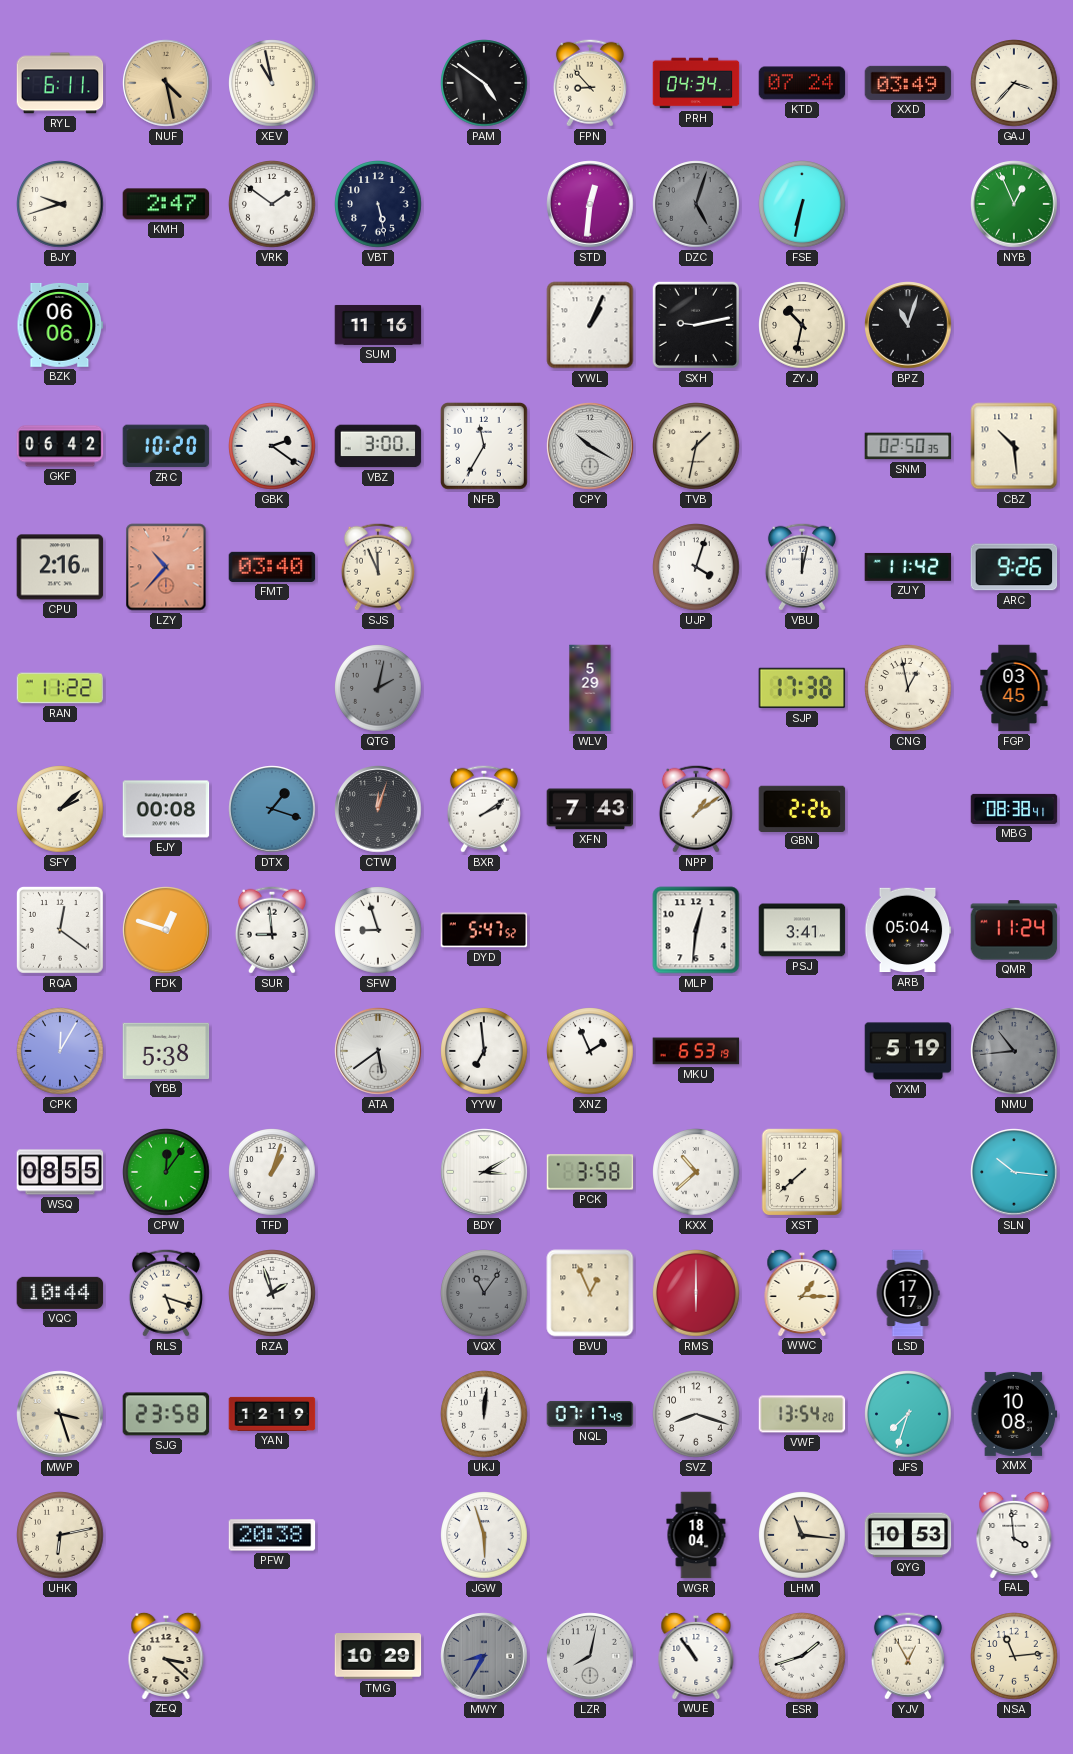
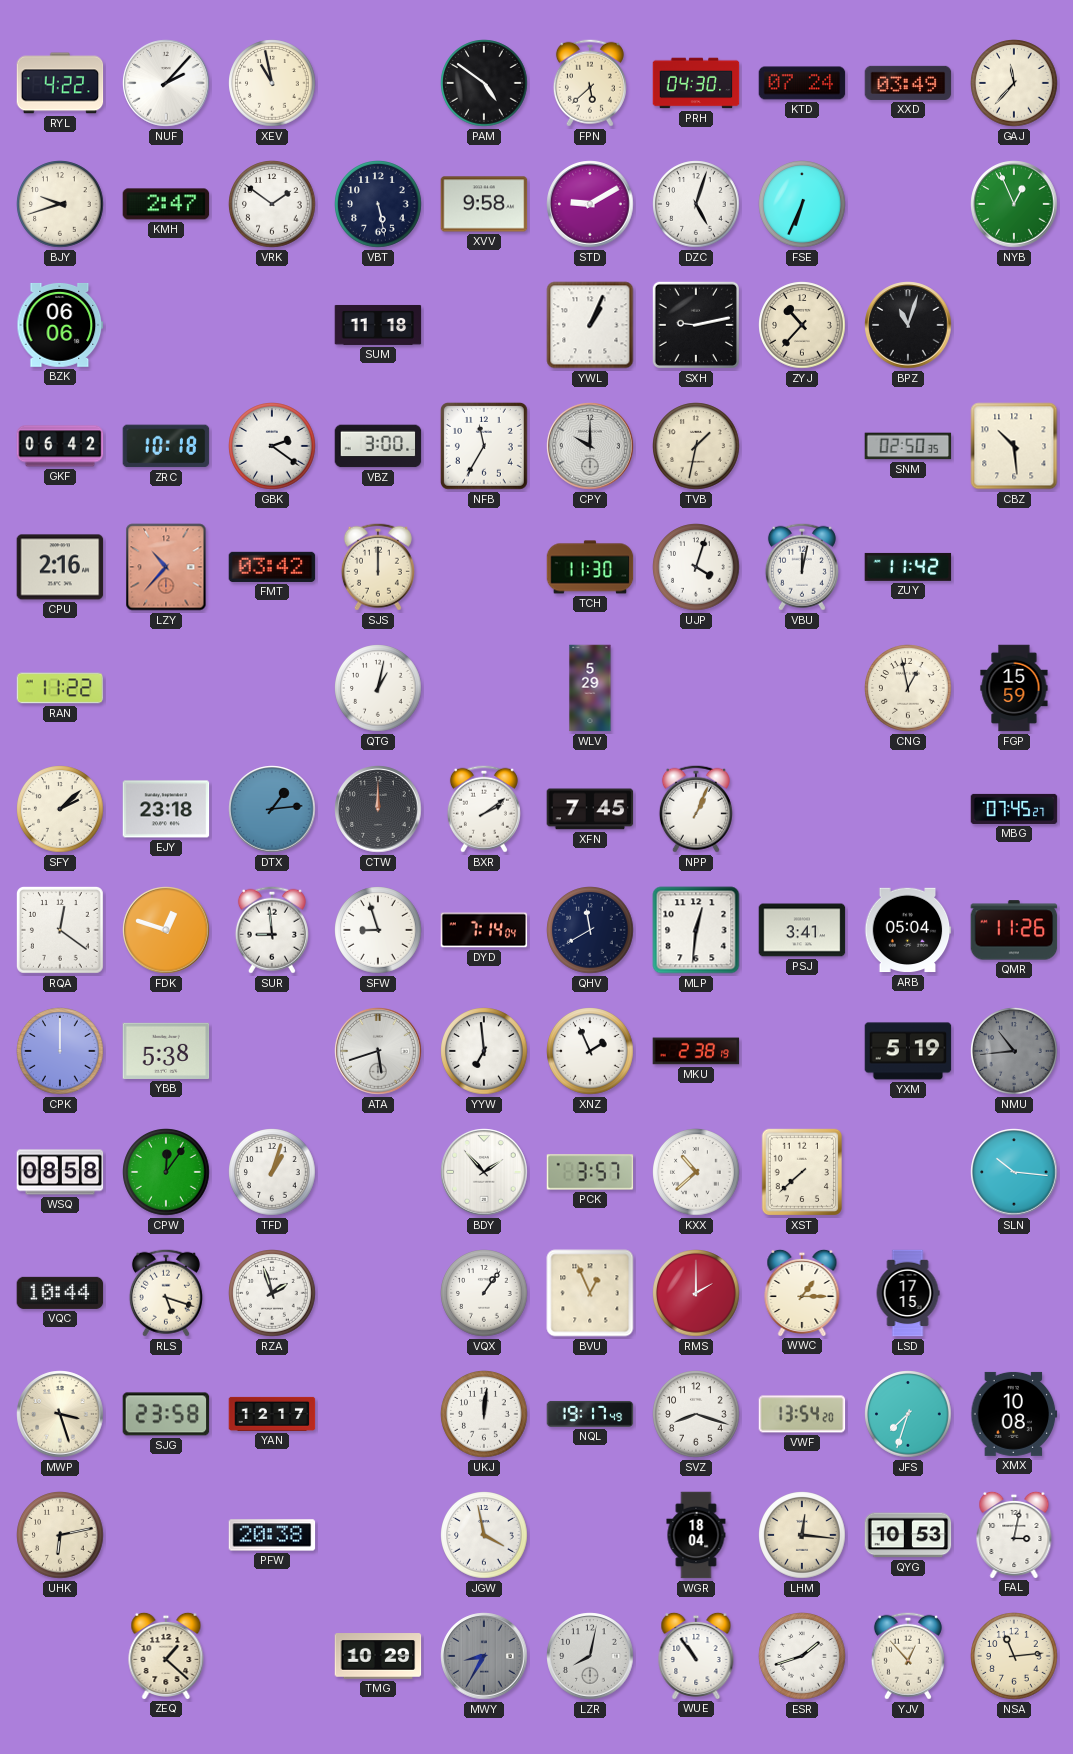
RYL: 6:11 -> 4:22 (60, 83)
NUF: 4:28 -> 2:07 (166, 83)
NUF dial: champagne -> white (166, 83)
FPN: 8:53 -> 5:38 (590, 83)
PRH: 04:34 -> 04:30 (696, 83)
GAJ: 3:37 -> 11:37 (1014, 83)
XVV: none -> 9:58 (484, 204)
STD: 12:31 -> 9:10 (590, 204)
DZC dial: grey -> white (696, 204)
FSE: 6:32 -> 6:34 (802, 204)
SUM: 11:16 -> 11:18 (378, 325)
ZYJ: 10:32 -> 10:37 (802, 325)
ZRC: 10:20 -> 10:18 (166, 446)
CPY: 10:20 -> 10:00 (590, 446)
FMT: 03:40 -> 03:42 (272, 567)
SJS: 11:56 -> 12:00 (378, 567)
TCH: none -> 11:30 (590, 567)
ARC: 9:26 -> none (1014, 567)
QTG: 2:02 -> 1:02 (378, 688)
QTG dial: grey -> white (378, 688)
SJP: 17:38 -> none (802, 688)
FGP: 03:45 -> 15:59 (1014, 688)
EJY: 00:08 -> 23:18 (166, 809)
DTX: 1:18 -> 1:14 (272, 809)
CTW: 12:03 -> 12:00 (378, 809)
XFN: 7:43 -> 7:45 (590, 809)
NPP: 1:09 -> 1:04 (696, 809)
GBN: 2:26 -> none (802, 808)
MBG: 08:38 -> 07:45 (1014, 809)
DYD: 5:47 -> 7:14 (484, 930)
QHV: none -> 11:40 (590, 930)
QMR: 11:24 -> 11:26 (1014, 930)
CPK: 12:05 -> 12:00 (60, 1051)
ATA: 5:39 -> 5:42 (378, 1051)
MKU: 6:53 -> 2:38 (696, 1051)
WSQ: 08:55 -> 08:58 (60, 1172)
BDY: 3:10 -> 1:53 (484, 1172)
PCK: 3:58 -> 3:57 (590, 1172)
VQX: 11:06 -> 1:06 (484, 1293)
VQX dial: grey -> white (484, 1293)
RMS: 6:00 -> 2:00 (696, 1293)
LSD: 17:17 -> 17:15 (908, 1293)
YAN: 12:19 -> 12:17 (272, 1414)
NQL: 07:17 -> 19:17 (590, 1414)
JGW: 5:57 -> 3:58 (484, 1535)
LHM: 11:16 -> 12:16 (802, 1535)
FAL: 3:59 -> 3:02 (1014, 1534)
ZEQ: 3:22 -> 1:22 (166, 1655)
YJV: 12:55 -> 12:53 (908, 1656)
